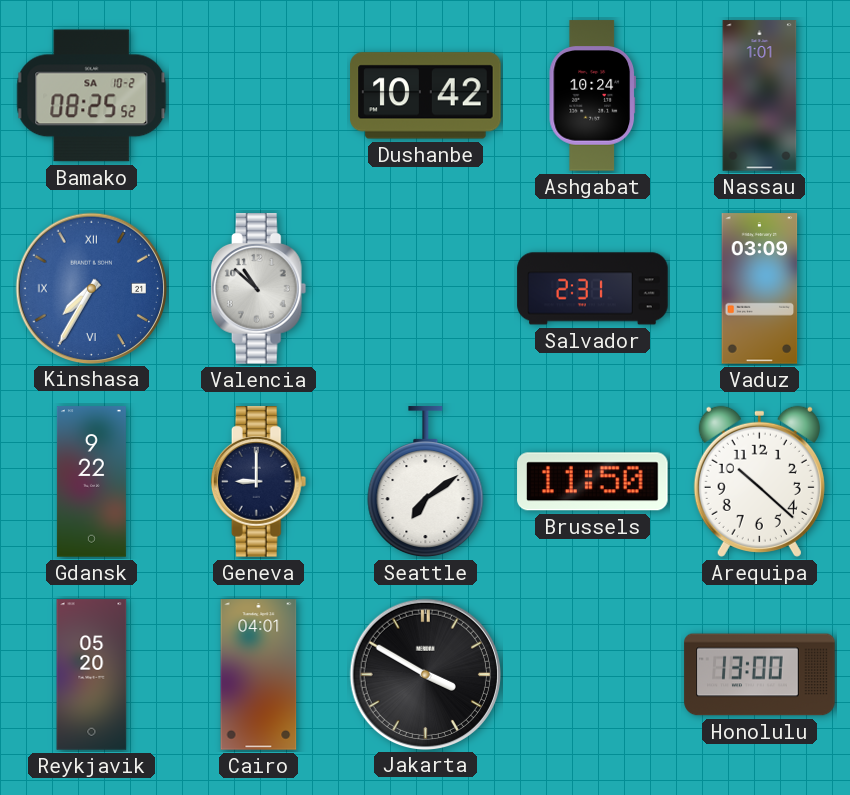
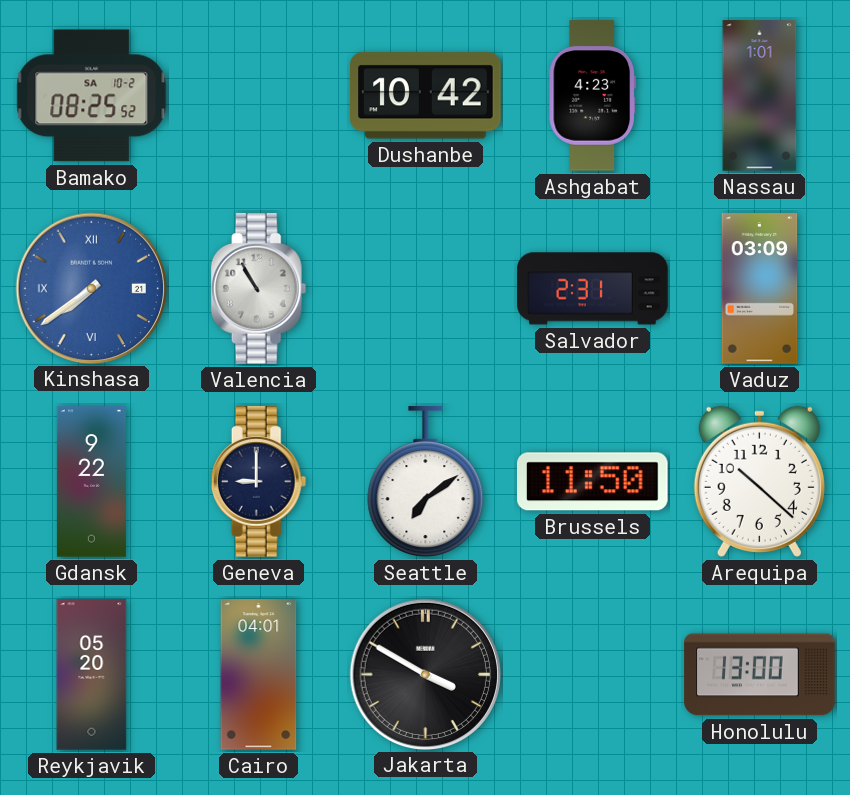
Ashgabat: 10:24 -> 4:23 (592, 96)
Kinshasa: 7:35 -> 7:39 (91, 288)
Valencia: 10:52 -> 10:55 (259, 289)
